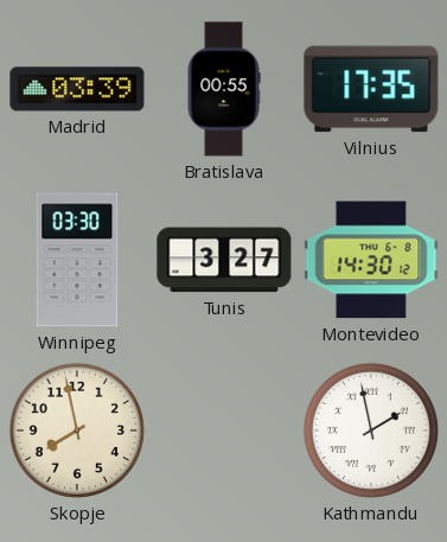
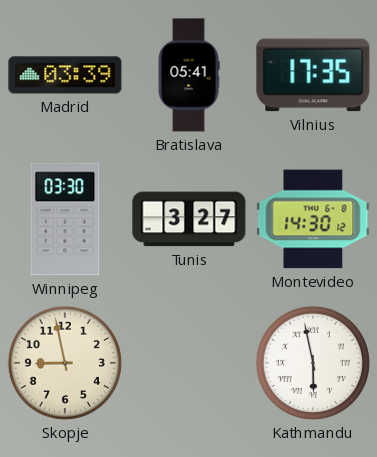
Bratislava: 00:55 -> 05:41 (189, 75)
Skopje: 7:58 -> 8:58 (65, 363)
Kathmandu: 1:58 -> 5:58 (313, 363)
